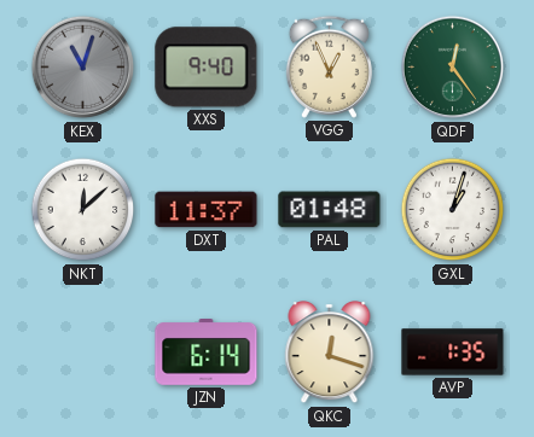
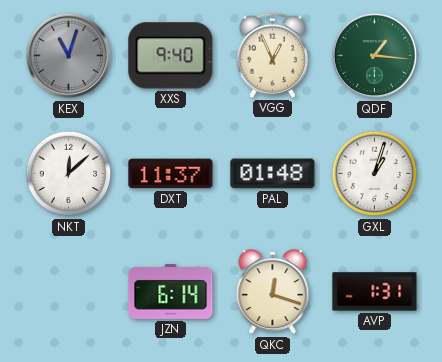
QDF: 12:24 -> 1:16 (375, 56)
AVP: 1:35 -> 1:31 (375, 292)
